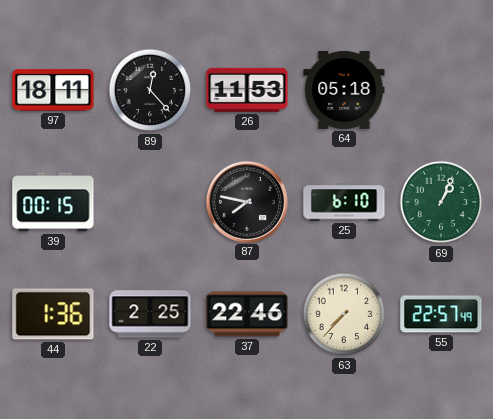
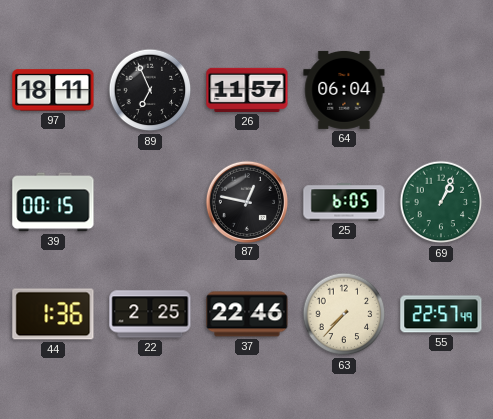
89: 12:23 -> 6:56 (150, 90)
26: 11:53 -> 11:57 (247, 90)
64: 05:18 -> 06:04 (344, 90)
87: 7:47 -> 12:47 (246, 201)
25: 6:10 -> 6:05 (344, 202)
